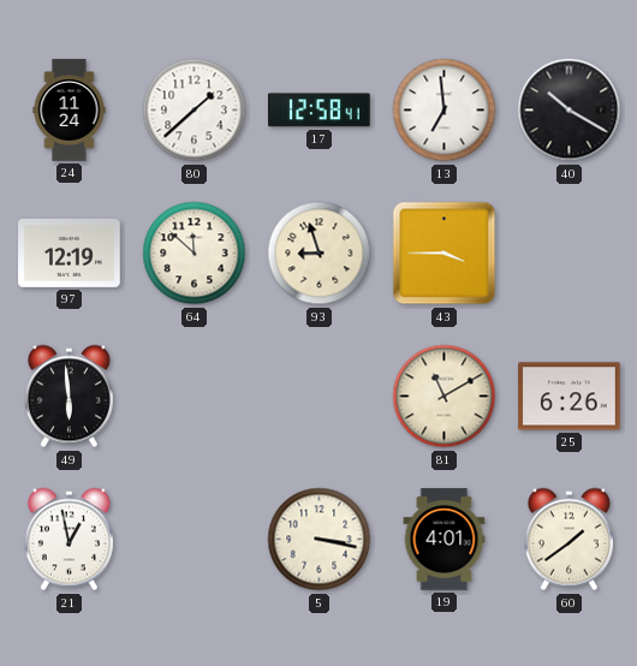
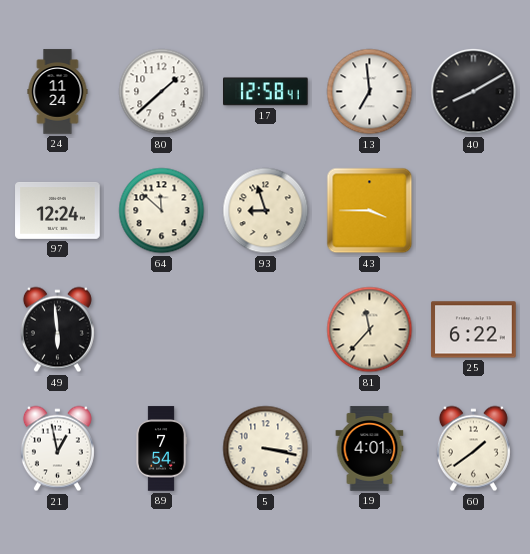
40: 10:20 -> 8:10 (474, 92)
97: 12:19 -> 12:24 (58, 211)
81: 11:10 -> 11:37 (370, 330)
25: 6:26 -> 6:22 (474, 330)
89: none -> 7:54 (161, 449)
